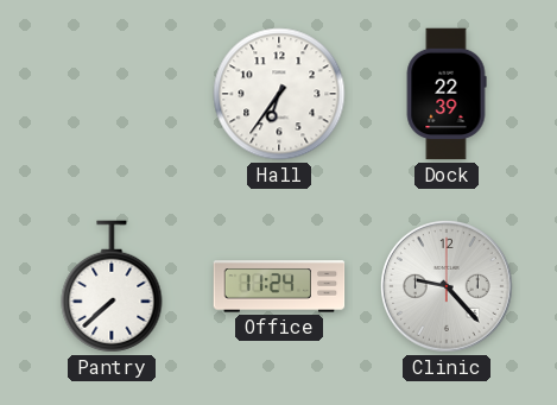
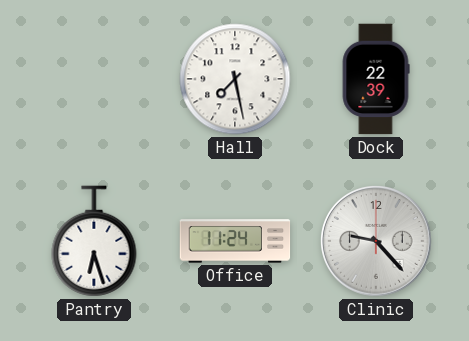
Hall: 6:36 -> 7:28 (235, 79)
Pantry: 7:38 -> 6:27 (94, 241)
